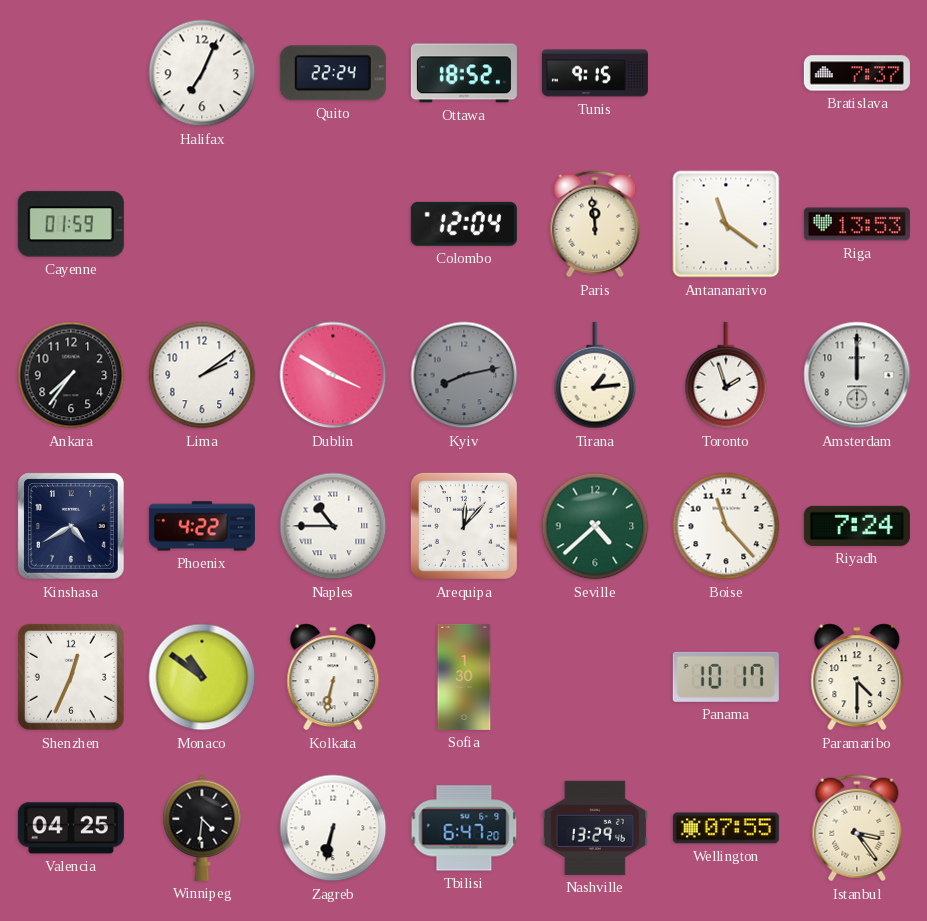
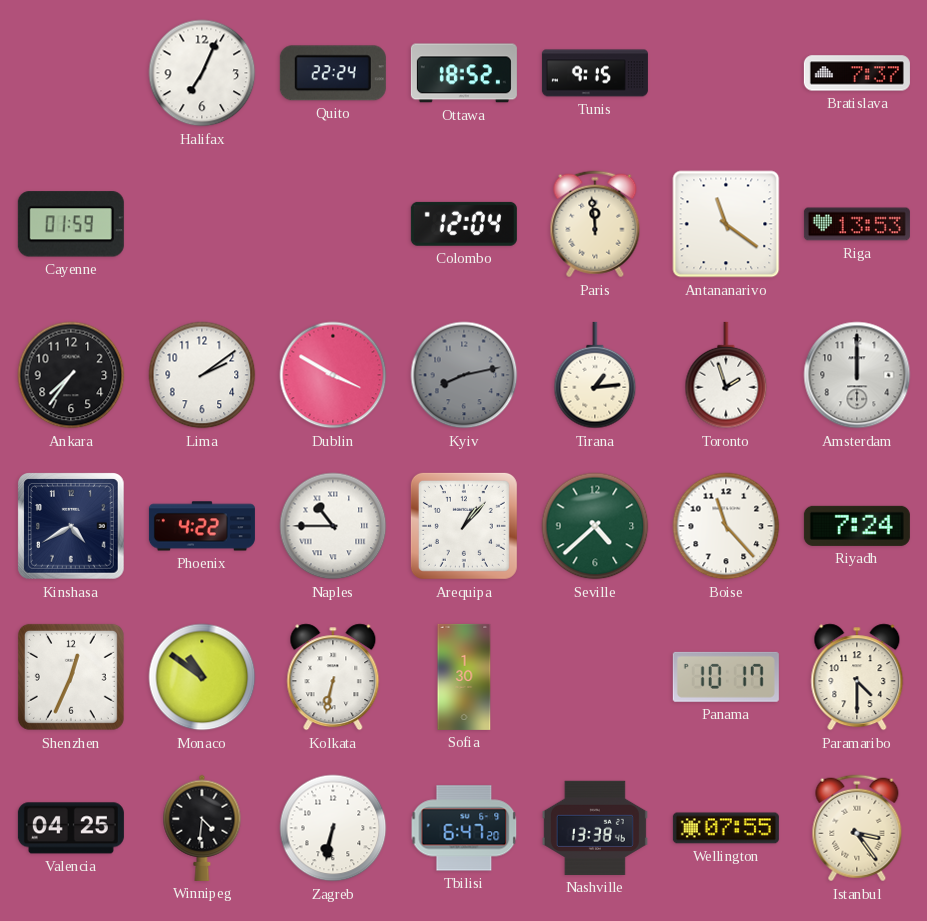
Arequipa: 12:07 -> 1:07 (464, 526)
Nashville: 13:29 -> 13:38 (595, 828)
